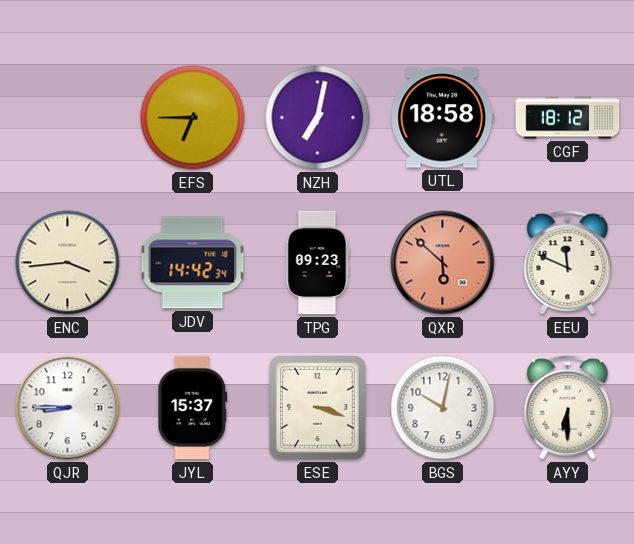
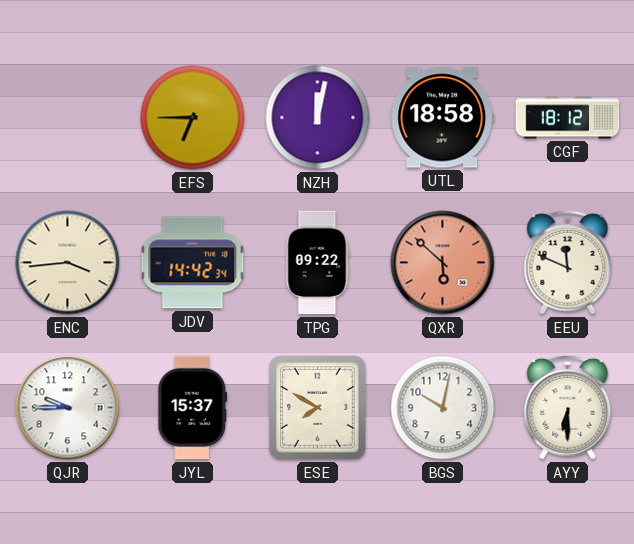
NZH: 7:02 -> 12:02 (318, 118)
TPG: 09:23 -> 09:22 (318, 263)
QJR: 8:45 -> 9:45 (68, 408)
ESE: 3:18 -> 7:50 (318, 408)
